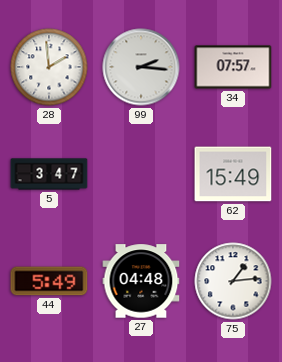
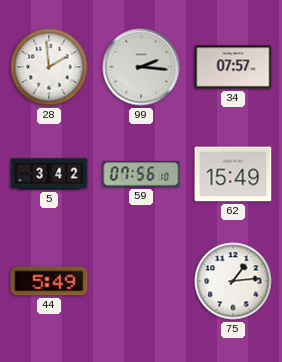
5: 3:47 -> 3:42 (49, 174)
59: none -> 07:56 (141, 174)
27: 04:48 -> none (141, 281)
